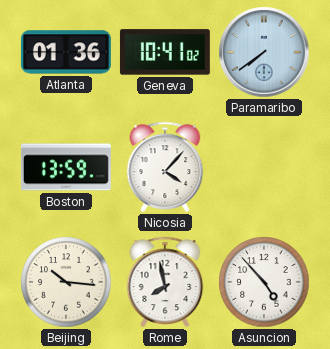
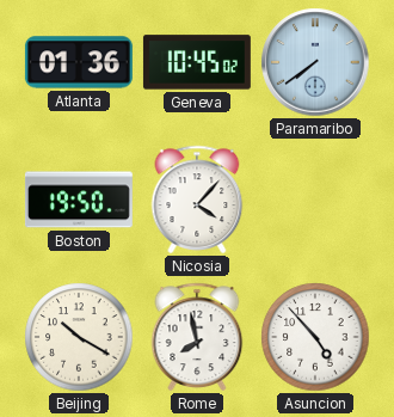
Geneva: 10:41 -> 10:45 (197, 62)
Boston: 13:59 -> 19:50 (79, 200)
Beijing: 10:16 -> 10:20 (79, 337)
